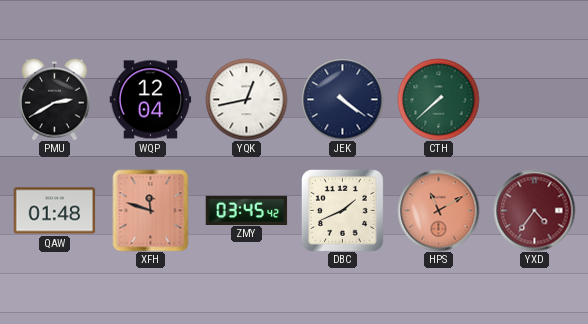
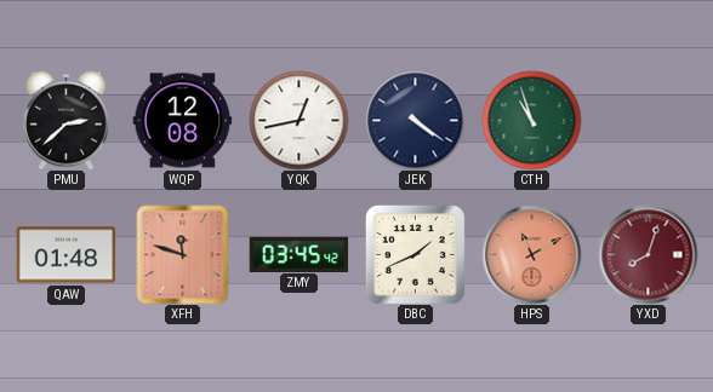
PMU: 2:40 -> 2:38 (67, 120)
WQP: 12:04 -> 12:08 (182, 121)
CTH: 7:38 -> 10:57 (531, 120)
YXD: 4:36 -> 8:03 (648, 254)
